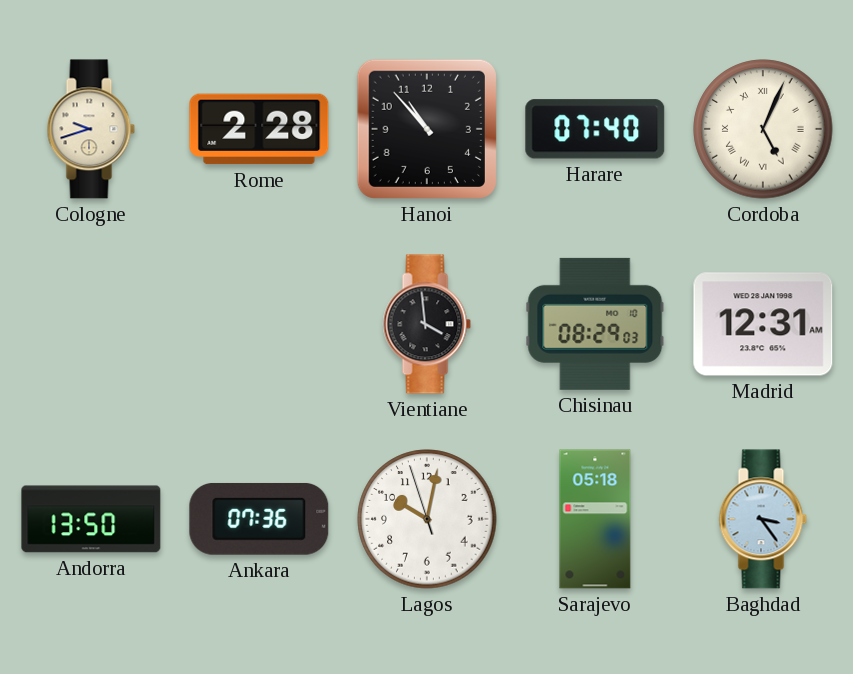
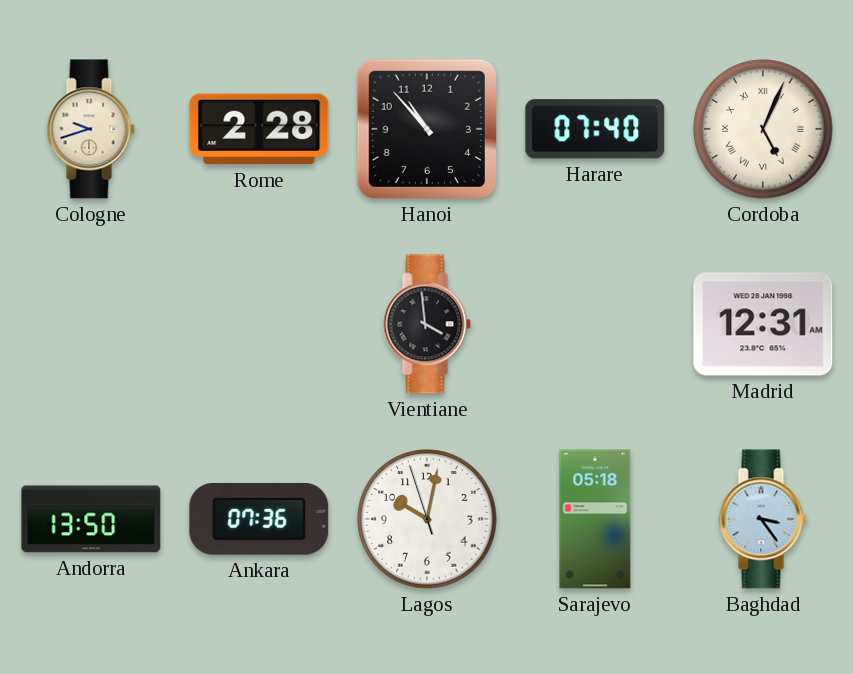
Chisinau: 08:29 -> none (595, 324)
